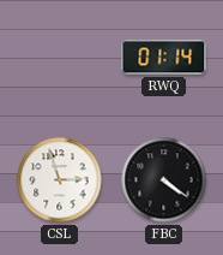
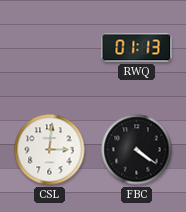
RWQ: 01:14 -> 01:13 (137, 48)
CSL: 2:57 -> 3:01 (50, 150)
